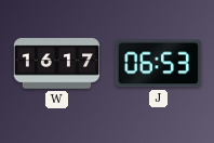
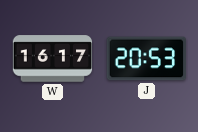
J: 06:53 -> 20:53 (146, 59)
